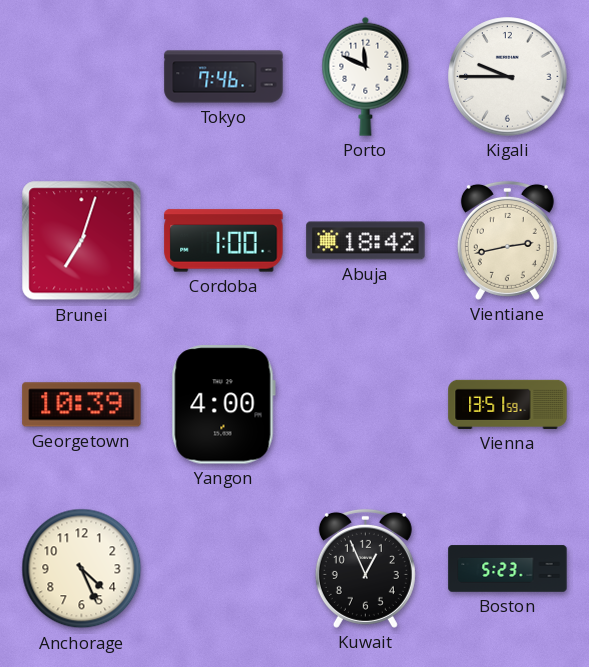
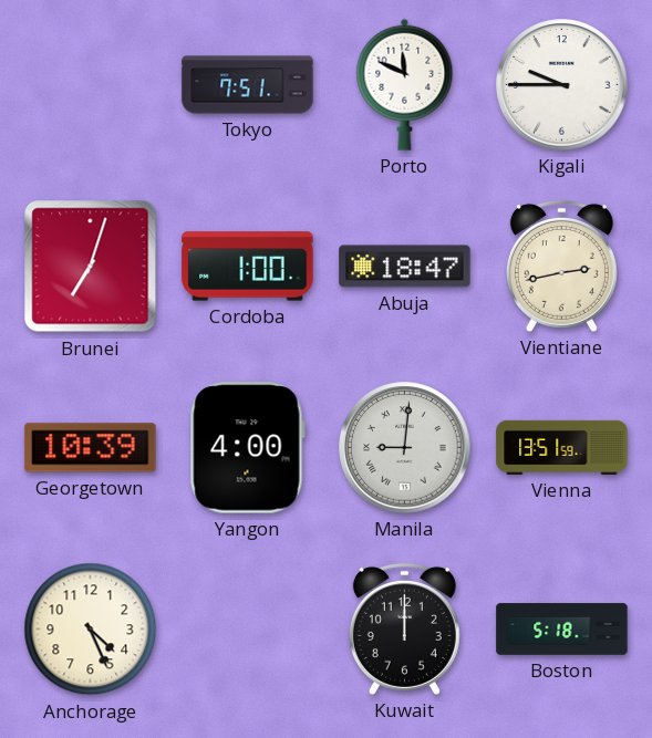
Tokyo: 7:46 -> 7:51 (248, 85)
Abuja: 18:42 -> 18:47 (405, 267)
Manila: none -> 9:01 (405, 448)
Kuwait: 12:56 -> 12:00 (404, 628)
Boston: 5:23 -> 5:18 (562, 630)
